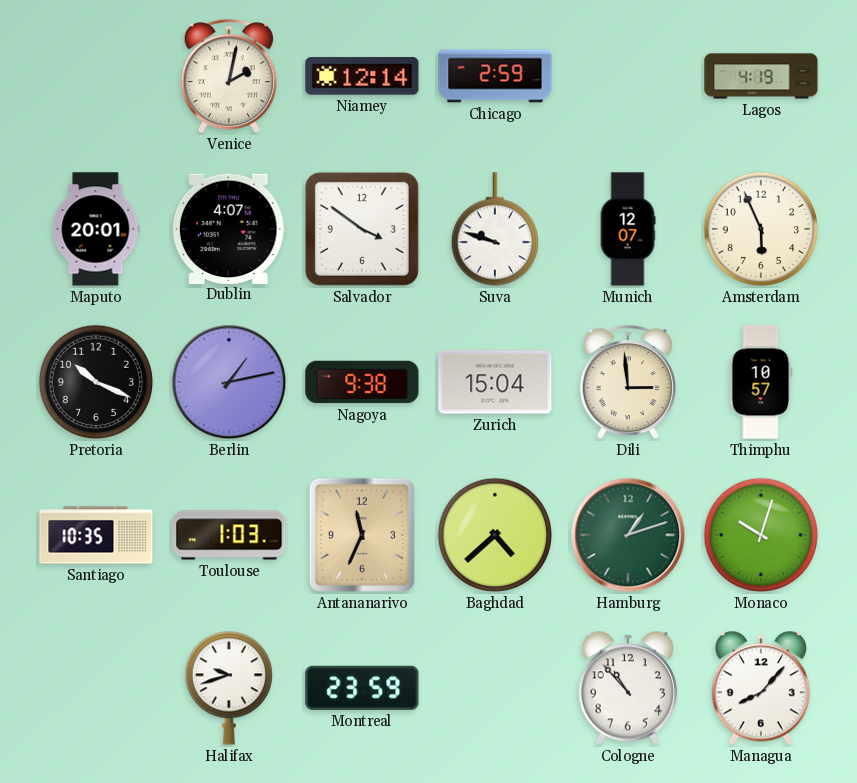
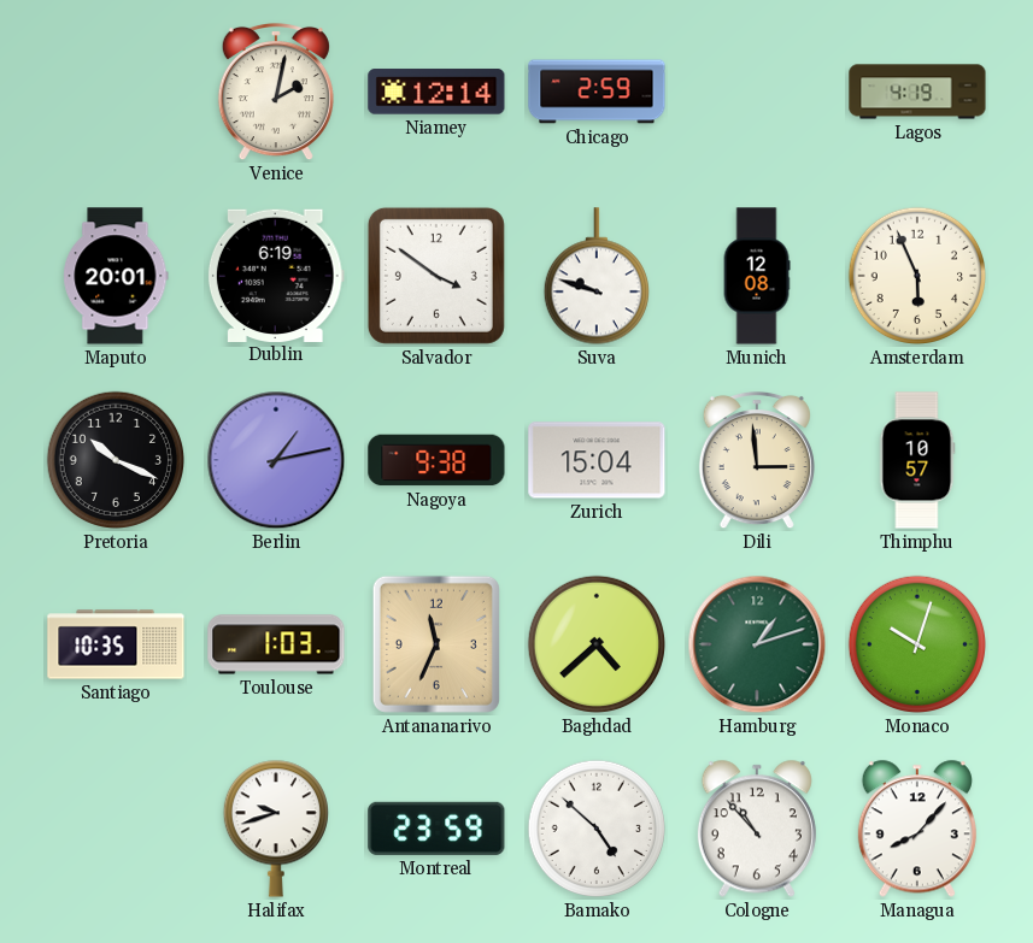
Dublin: 4:07 -> 6:19 (276, 275)
Munich: 12:07 -> 12:08 (757, 276)
Bamako: none -> 4:52 (597, 829)
